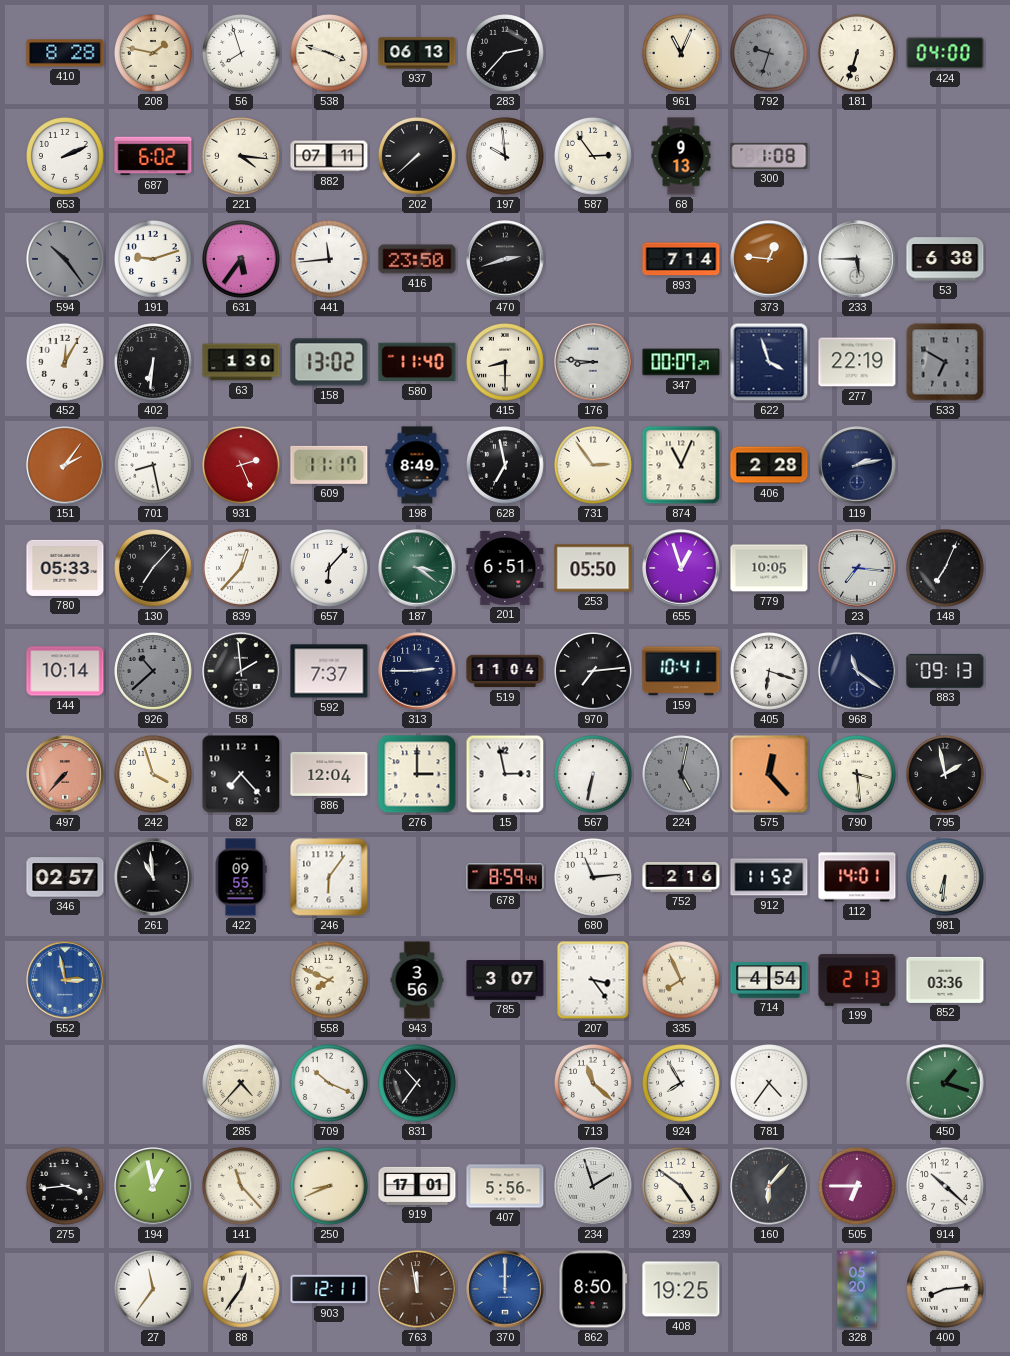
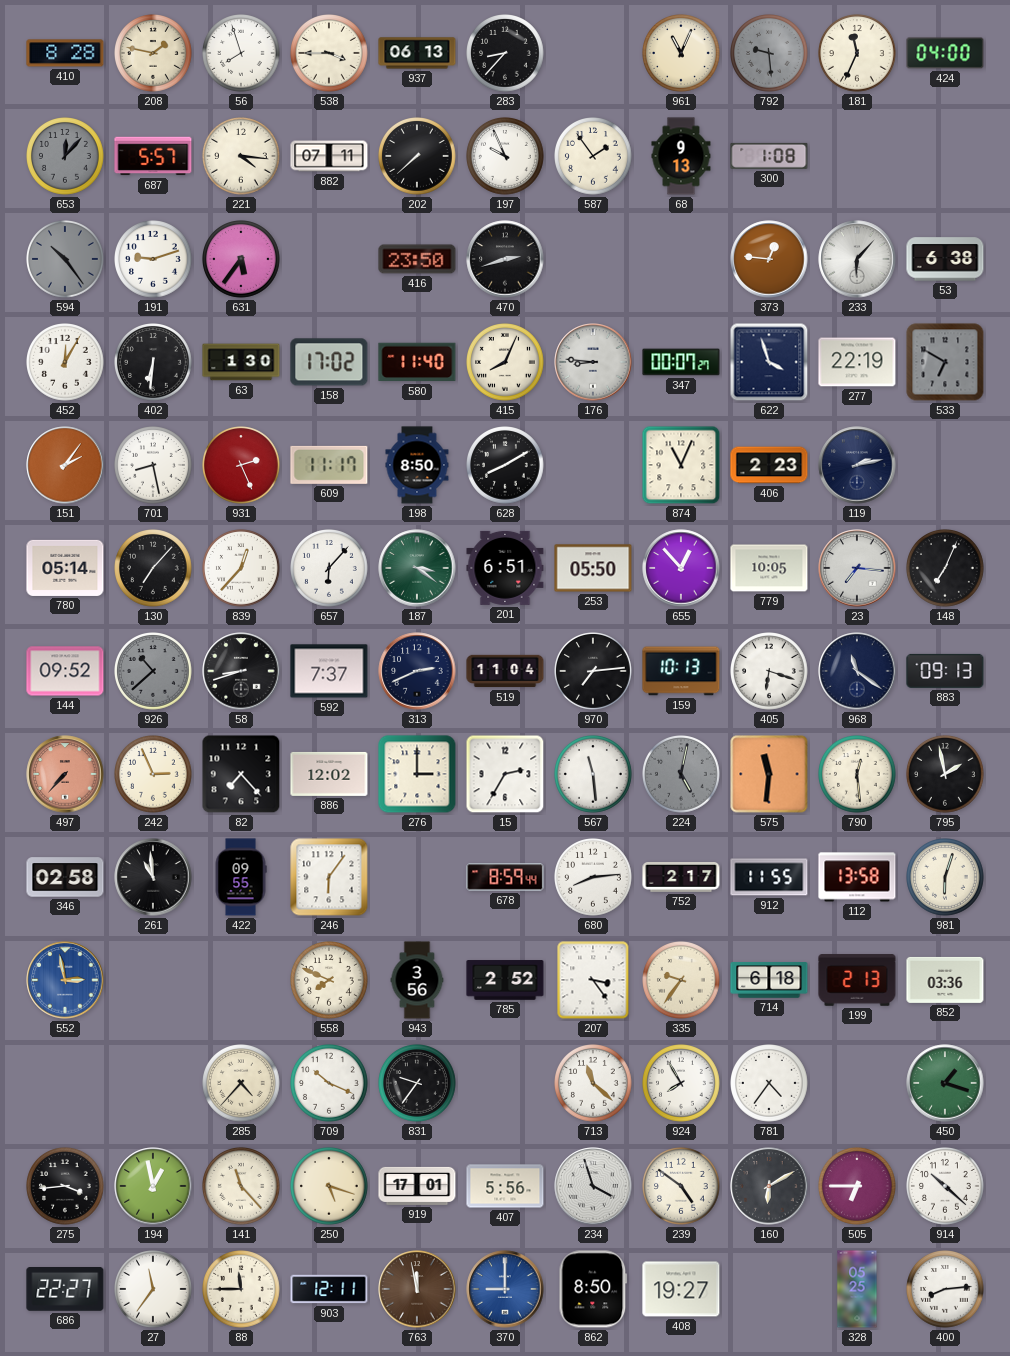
538: 3:48 -> 3:45 (330, 54)
283: 2:37 -> 8:37 (506, 54)
792: 9:33 -> 9:29 (770, 54)
181: 6:33 -> 11:34 (858, 54)
653: 2:11 -> 12:07 (66, 157)
653 dial: white -> grey (66, 157)
687: 6:02 -> 5:57 (153, 156)
197: 9:59 -> 9:56 (506, 157)
587: 2:54 -> 1:54 (594, 157)
441: 11:44 -> none (330, 260)
893: 7:14 -> none (681, 259)
233: 5:45 -> 6:07 (857, 259)
158: 13:02 -> 17:02 (329, 362)
415: 8:30 -> 8:04 (506, 363)
198: 8:49 -> 8:50 (417, 465)
628: 6:58 -> 8:10 (506, 466)
731: 2:54 -> none (594, 466)
406: 2:28 -> 2:23 (769, 465)
780: 05:33 -> 05:14 (65, 568)
655: 12:57 -> 12:53 (681, 568)
144: 10:14 -> 09:52 (65, 671)
58: 1:59 -> 8:42 (241, 671)
313: 2:45 -> 2:41 (417, 671)
159: 10:41 -> 10:13 (681, 671)
242: 3:57 -> 2:56 (154, 775)
886: 12:04 -> 12:02 (329, 774)
15: 2:58 -> 2:35 (505, 774)
567: 6:32 -> 11:29 (594, 775)
575: 12:23 -> 11:31 (769, 774)
790: 3:29 -> 12:29 (858, 775)
346: 02:57 -> 02:58 (65, 877)
680: 11:14 -> 8:14 (594, 878)
752: 2:16 -> 2:17 (681, 878)
912: 11:52 -> 11:55 (769, 877)
112: 14:01 -> 13:58 (857, 877)
981: 6:31 -> 6:03 (946, 878)
785: 3:07 -> 2:52 (505, 980)
335: 7:56 -> 9:36 (682, 981)
714: 4:54 -> 6:18 (769, 980)
831: 10:36 -> 9:36 (418, 1084)
250: 8:41 -> 5:18 (330, 1187)
234: 1:57 -> 3:57 (593, 1186)
160: 6:07 -> 6:10 (769, 1186)
686: none -> 22:27 (65, 1290)
88: 12:36 -> 11:45 (242, 1290)
370: 12:00 -> 9:00 (505, 1289)
408: 19:25 -> 19:27 (681, 1289)
328: 05:20 -> 05:25 (857, 1289)
